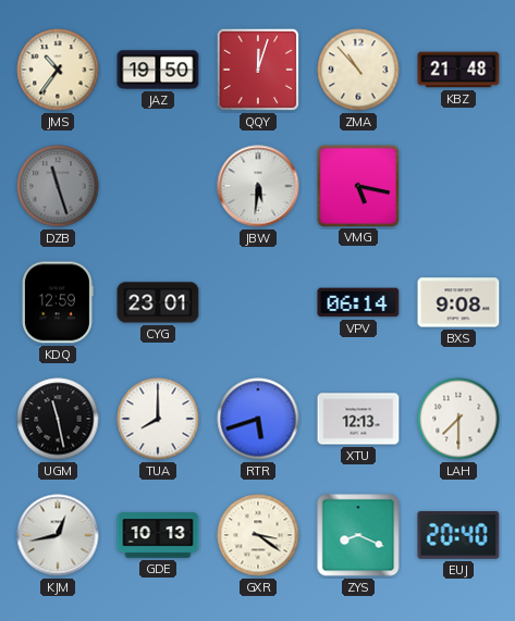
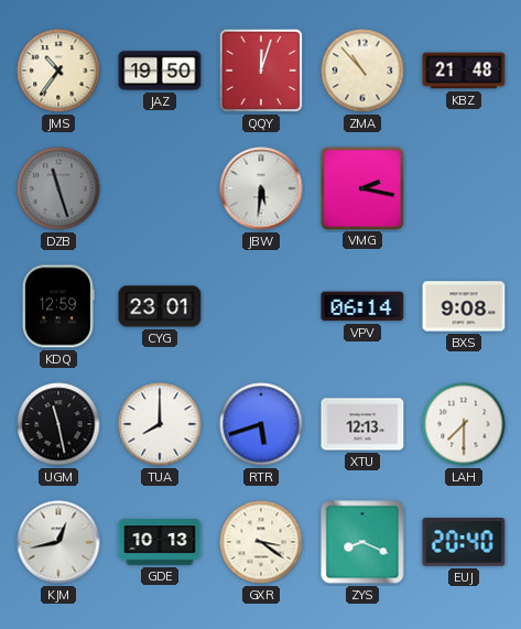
VMG: 5:17 -> 2:17 (361, 187)
